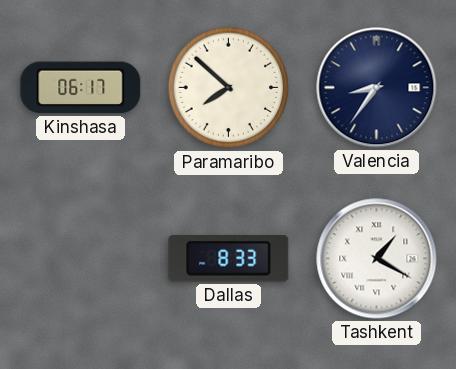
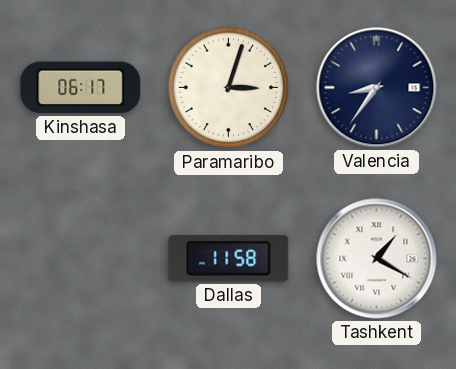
Paramaribo: 7:52 -> 3:03 (229, 88)
Dallas: 8:33 -> 11:58 (229, 259)
